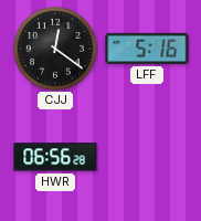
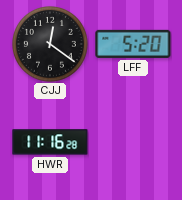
LFF: 5:16 -> 5:20 (133, 44)
HWR: 06:56 -> 11:16 (50, 142)
